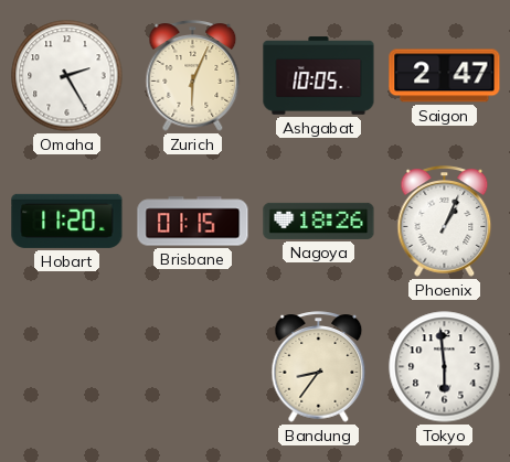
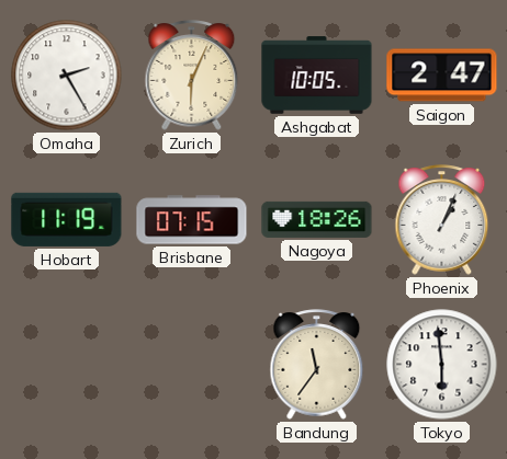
Hobart: 11:20 -> 11:19 (67, 219)
Brisbane: 01:15 -> 07:15 (192, 220)
Bandung: 8:36 -> 11:36 (317, 365)
